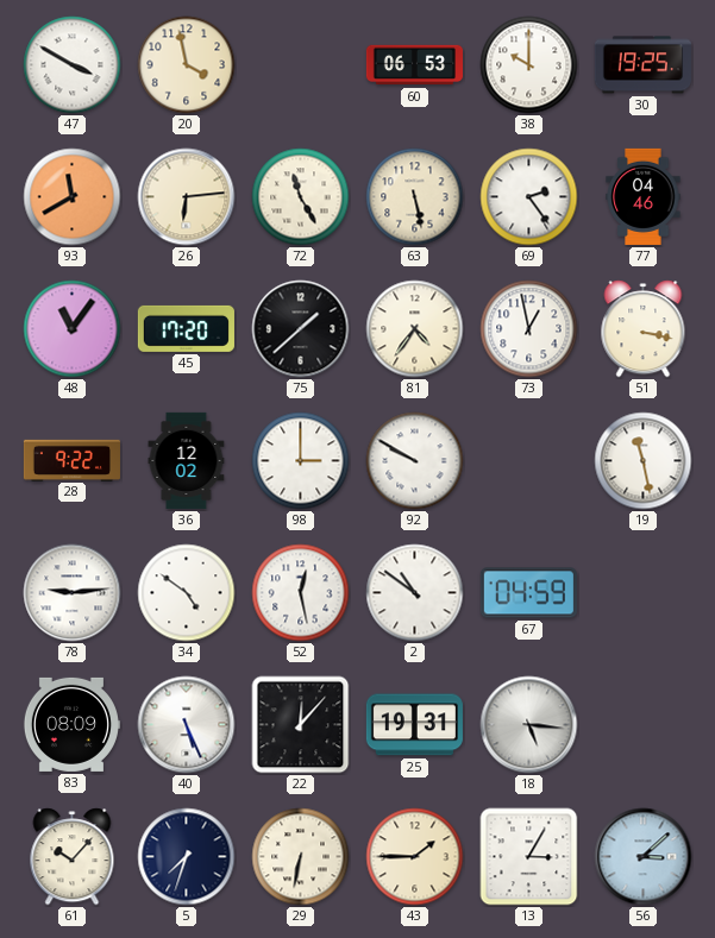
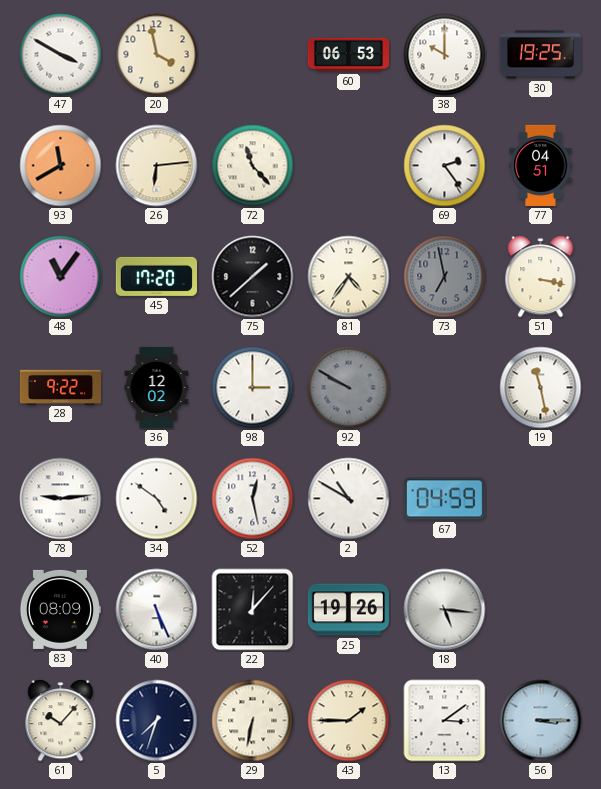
72: 11:25 -> 11:23 (253, 166)
63: 5:28 -> none (415, 197)
77: 04:46 -> 04:51 (541, 165)
73: 12:58 -> 6:58 (445, 277)
73 dial: white -> grey (445, 277)
92 dial: white -> grey (349, 388)
2: 10:51 -> 10:50 (349, 499)
25: 19:31 -> 19:26 (348, 610)
13: 3:05 -> 3:09 (445, 721)
56: 3:08 -> 3:15 (541, 721)
